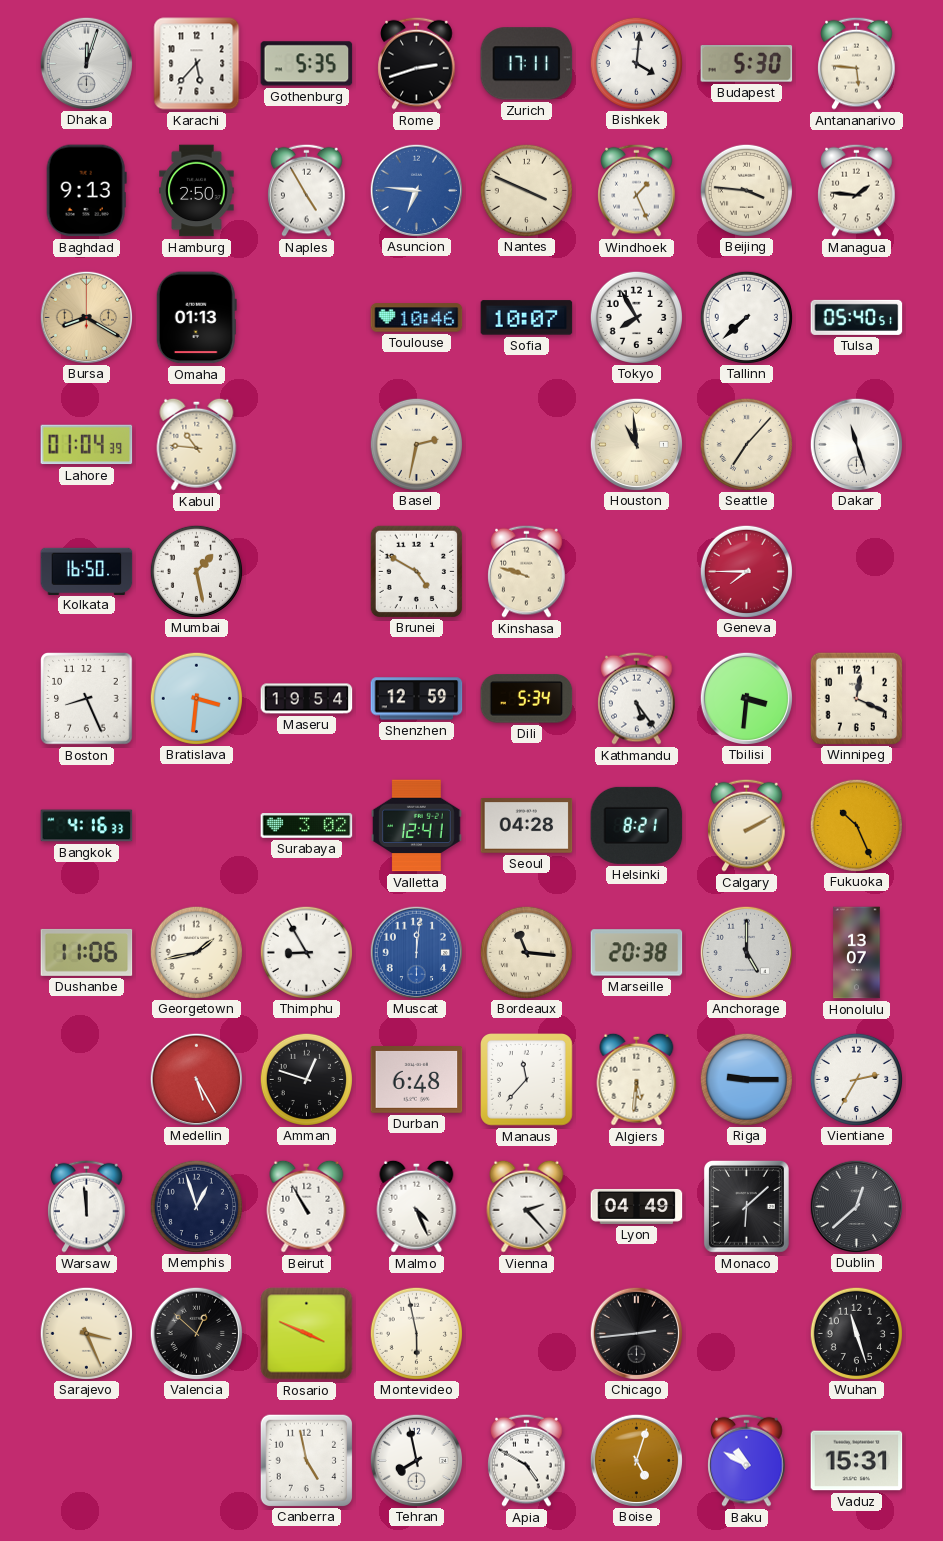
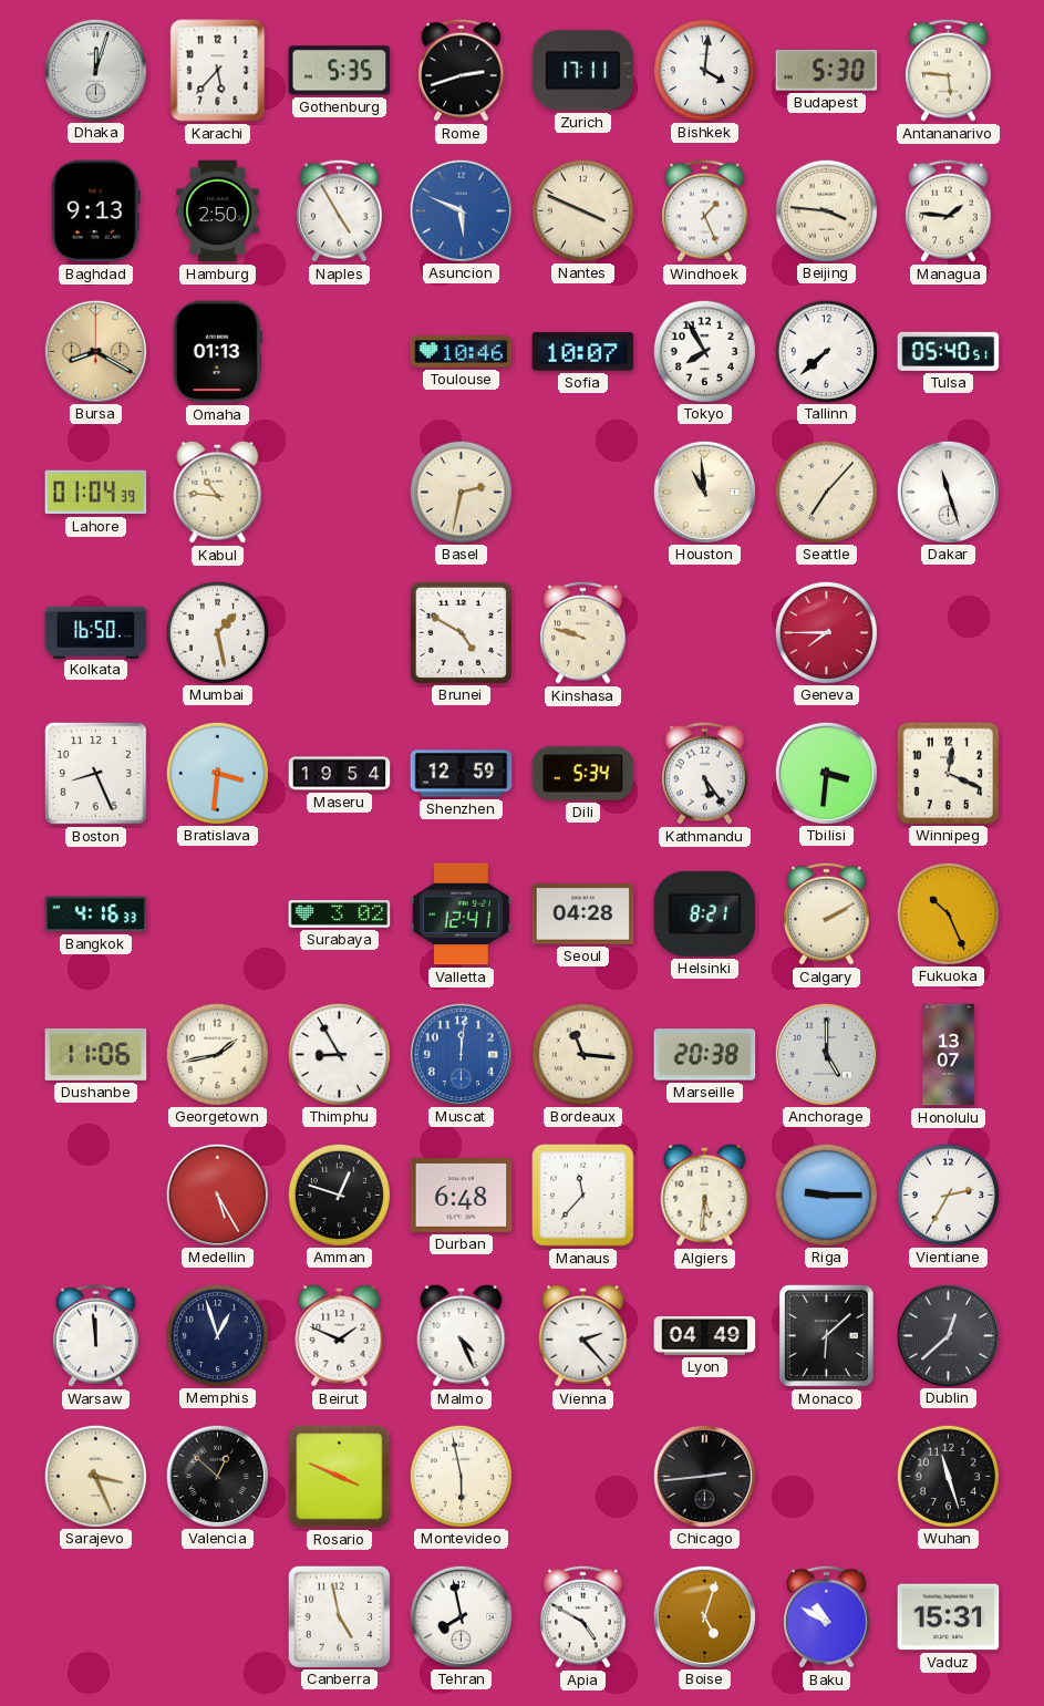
Asuncion: 6:46 -> 5:49 (461, 210)
Beirut: 10:55 -> 1:49 (340, 1335)
